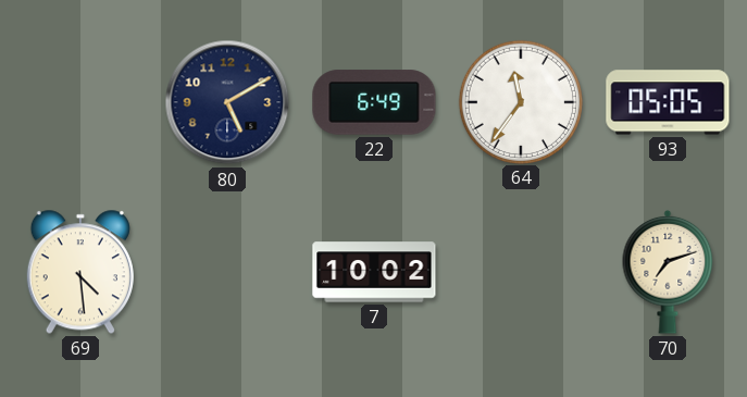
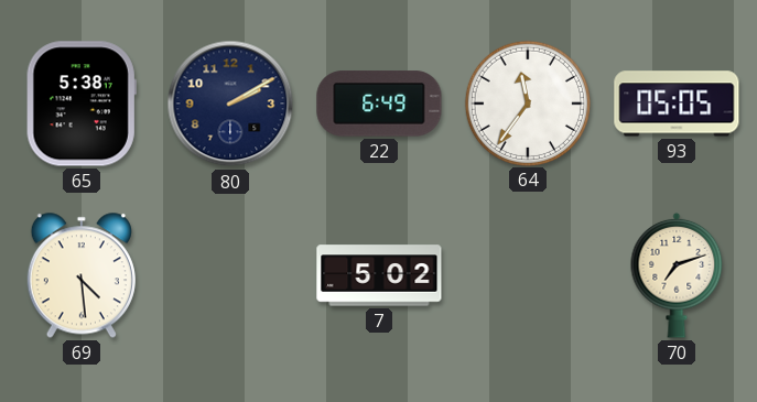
65: none -> 5:38 (82, 104)
80: 5:10 -> 2:10 (230, 104)
7: 10:02 -> 5:02 (379, 275)
